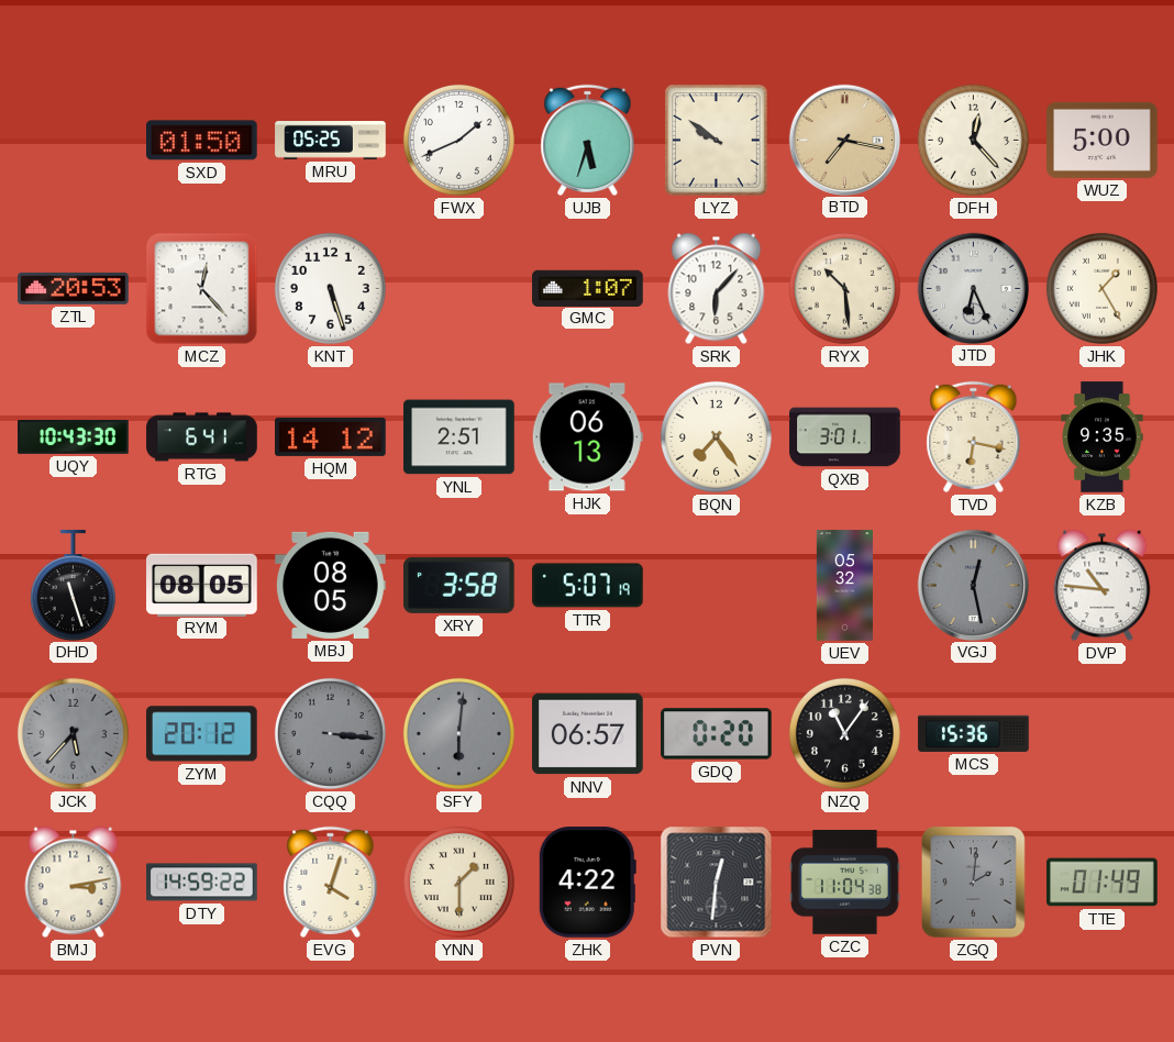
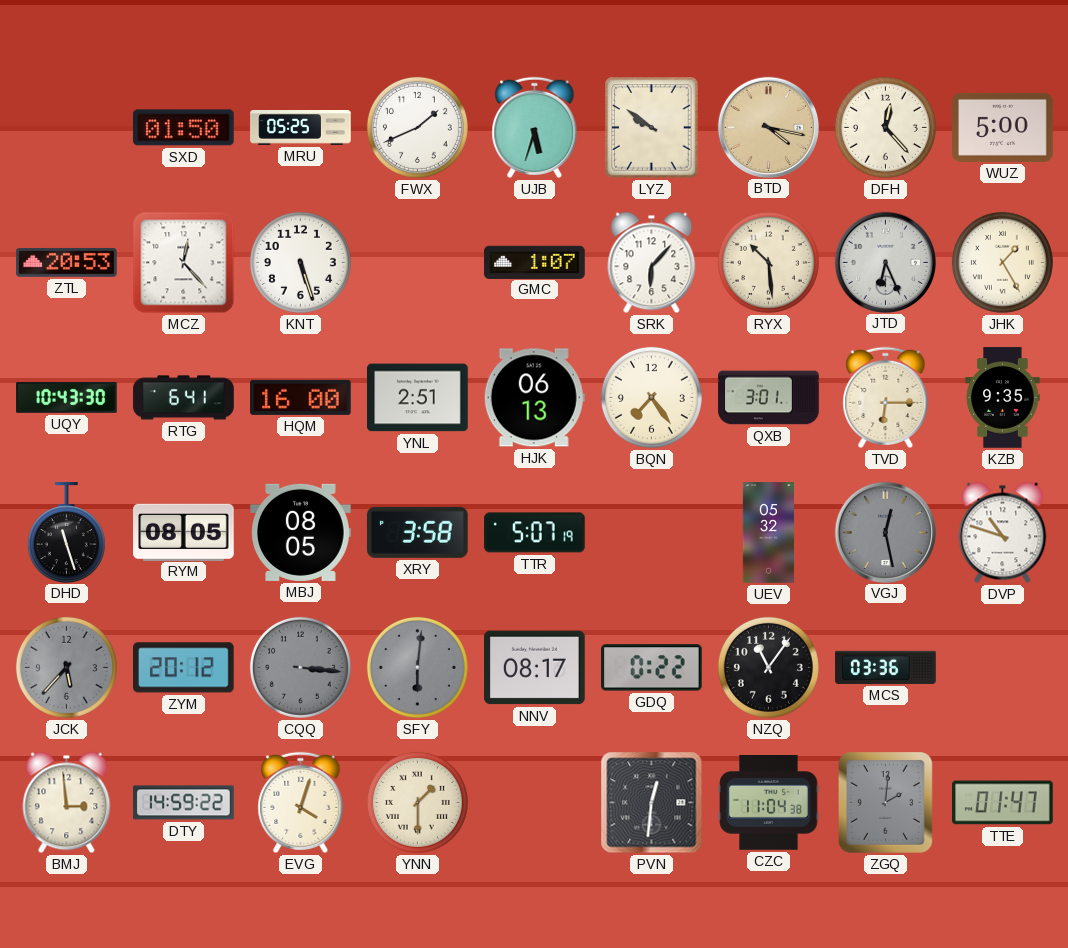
BTD: 7:17 -> 4:17 (768, 127)
HQM: 14:12 -> 16:00 (301, 397)
TVD: 6:17 -> 6:15 (886, 397)
DVP: 10:46 -> 10:48 (1003, 533)
NNV: 06:57 -> 08:17 (535, 668)
GDQ: 0:20 -> 0:22 (652, 668)
MCS: 15:36 -> 03:36 (886, 667)
BMJ: 3:13 -> 2:59 (67, 803)
ZHK: 4:22 -> none (587, 883)
TTE: 01:49 -> 01:47 (1003, 803)
